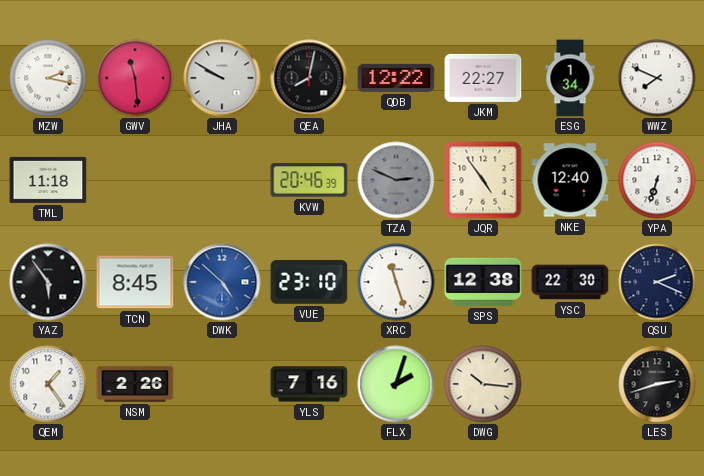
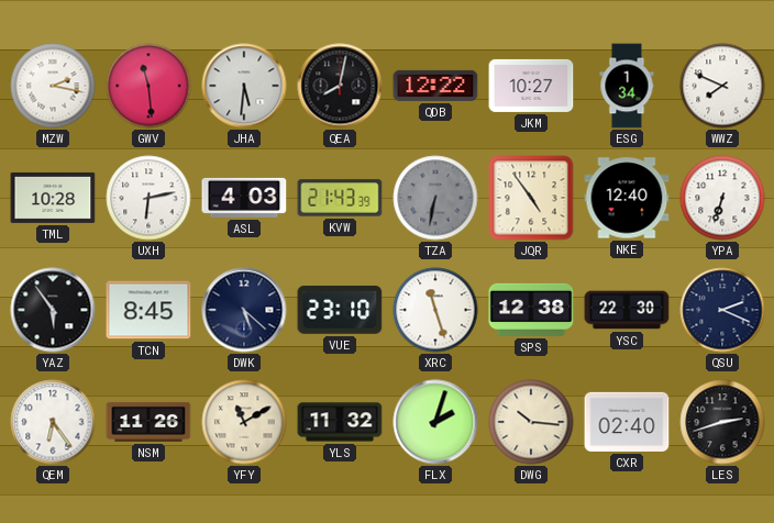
JHA: 9:50 -> 5:31 (244, 86)
JKM: 22:27 -> 10:27 (531, 86)
TML: 11:18 -> 10:28 (53, 198)
UXH: none -> 6:13 (148, 198)
ASL: none -> 4:03 (244, 198)
KVW: 20:46 -> 21:43 (340, 198)
TZA: 2:49 -> 6:32 (435, 198)
DWK: 4:52 -> 5:22 (244, 310)
DWK dial: blue -> navy (244, 310)
QEM: 1:24 -> 6:24 (53, 422)
NSM: 2:26 -> 11:26 (148, 422)
YFY: none -> 11:10 (244, 422)
YLS: 7:16 -> 11:32 (340, 422)
CXR: none -> 02:40 (627, 422)
